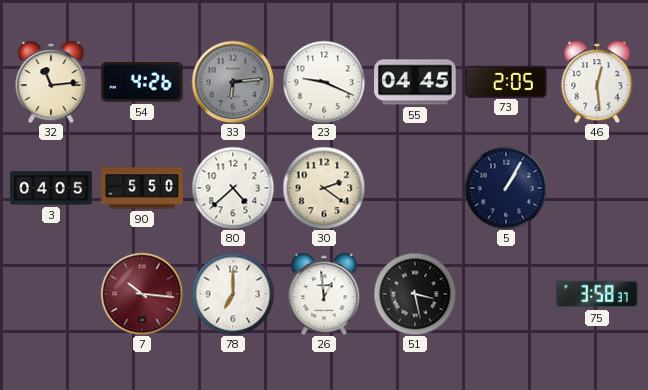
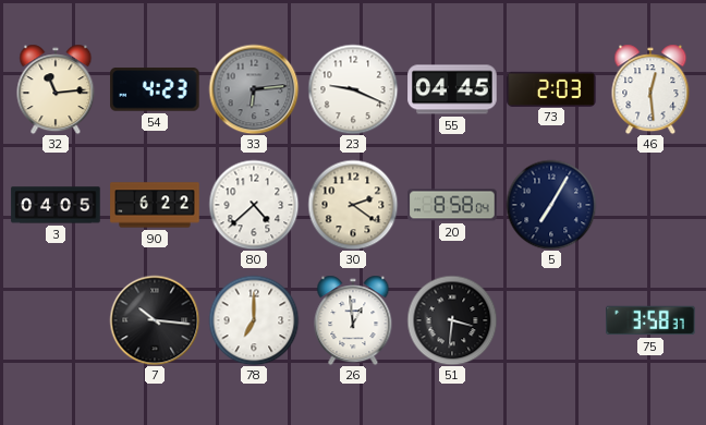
54: 4:26 -> 4:23 (155, 90)
73: 2:05 -> 2:03 (551, 88)
90: 5:50 -> 6:22 (155, 205)
20: none -> 8:58 (452, 205)
5: 1:05 -> 7:05 (551, 205)
7 dial: burgundy -> black (155, 320)
51: 3:28 -> 3:31 (452, 320)
